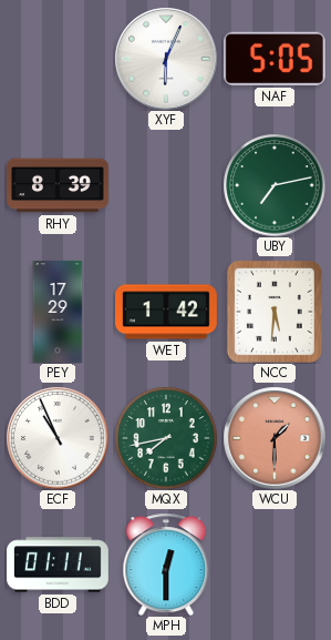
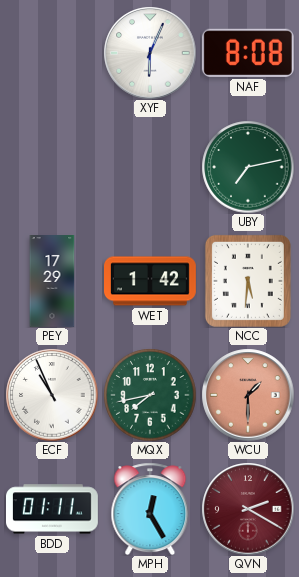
NAF: 5:05 -> 8:08 (248, 53)
RHY: 8:39 -> none (59, 185)
MPH: 12:30 -> 12:25 (150, 509)
QVN: none -> 2:20 (248, 509)
